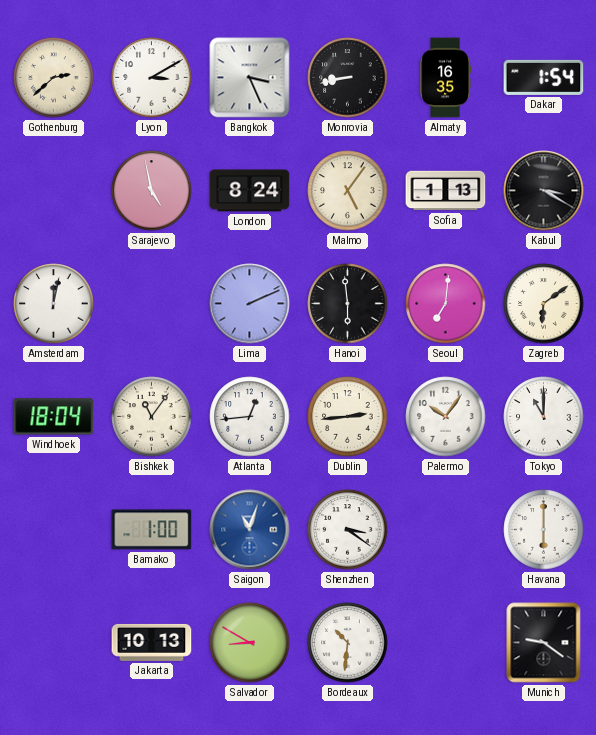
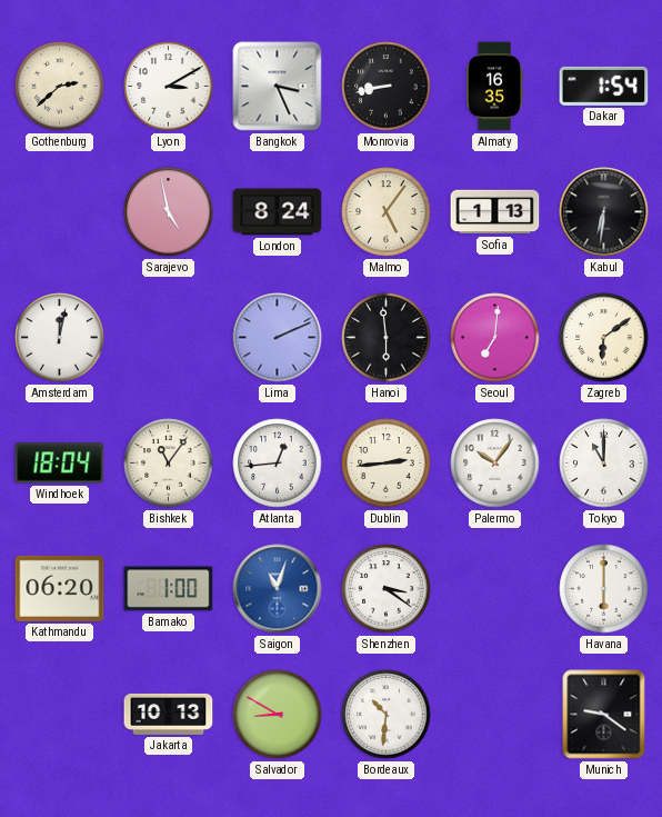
Kabul: 3:20 -> 6:31 (604, 212)
Kathmandu: none -> 06:20 (60, 588)
